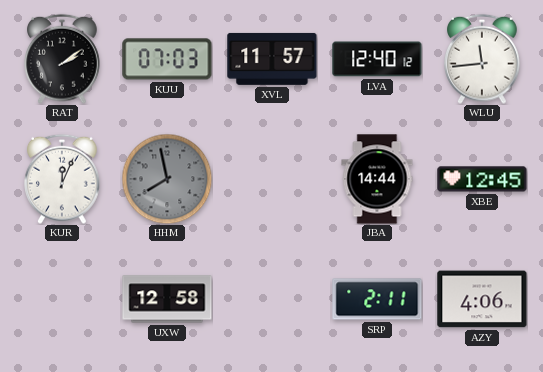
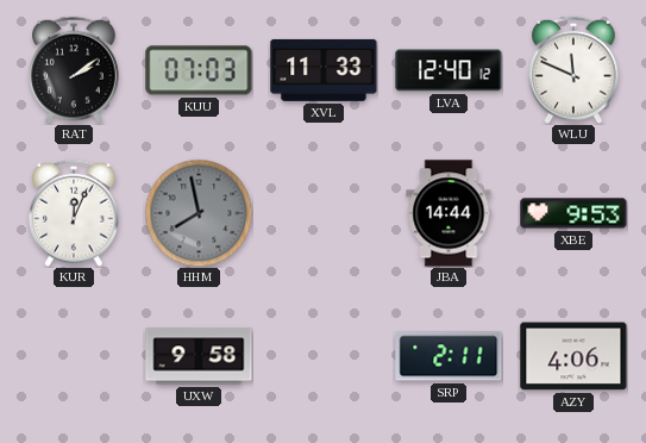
XVL: 11:57 -> 11:33 (324, 70)
WLU: 11:44 -> 11:49 (575, 70)
XBE: 12:45 -> 9:53 (573, 213)
UXW: 12:58 -> 9:58 (199, 356)
